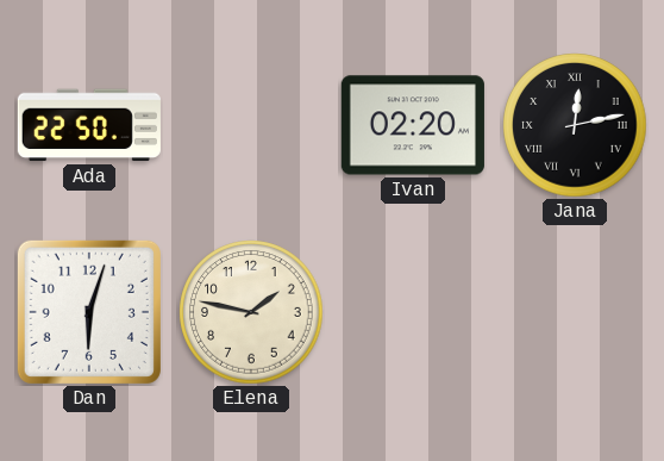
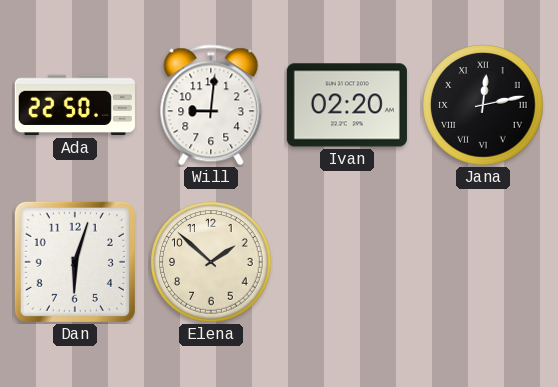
Will: none -> 9:01 (211, 105)
Elena: 1:47 -> 1:52 (211, 262)
